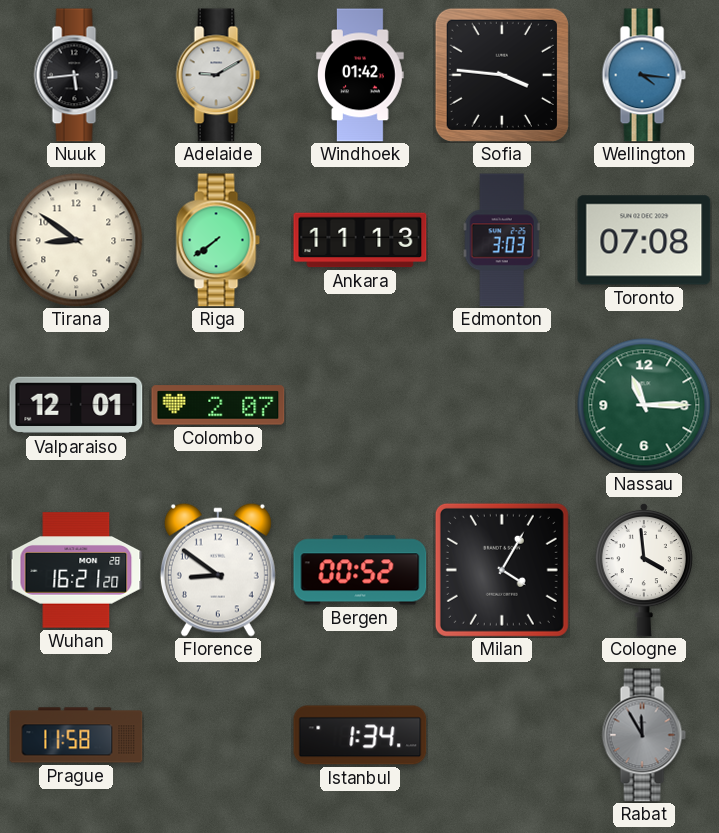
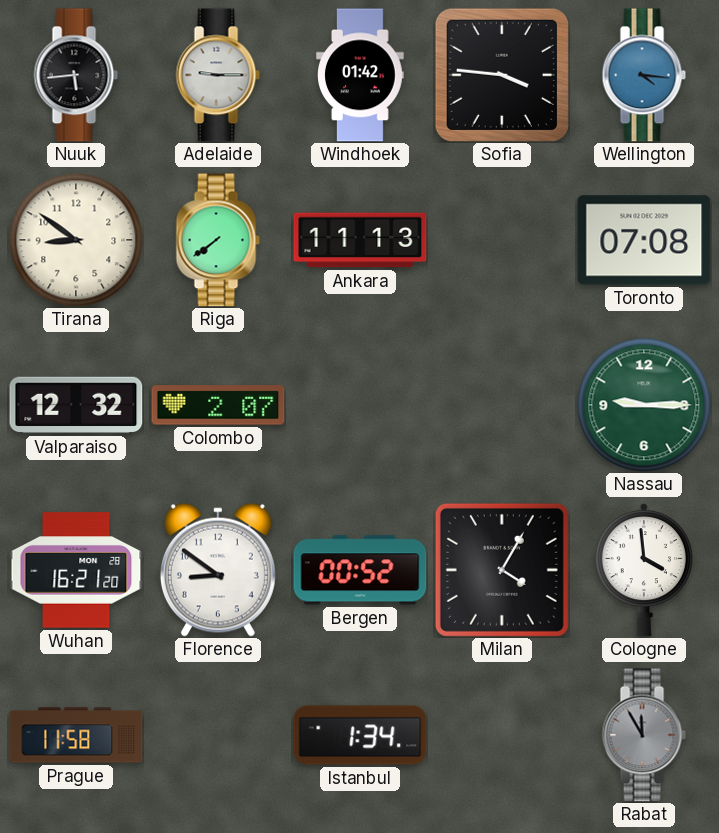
Adelaide: 9:10 -> 9:15 (218, 75)
Edmonton: 3:03 -> none (502, 240)
Valparaiso: 12:01 -> 12:32 (76, 405)
Nassau: 11:15 -> 9:15 (644, 405)
